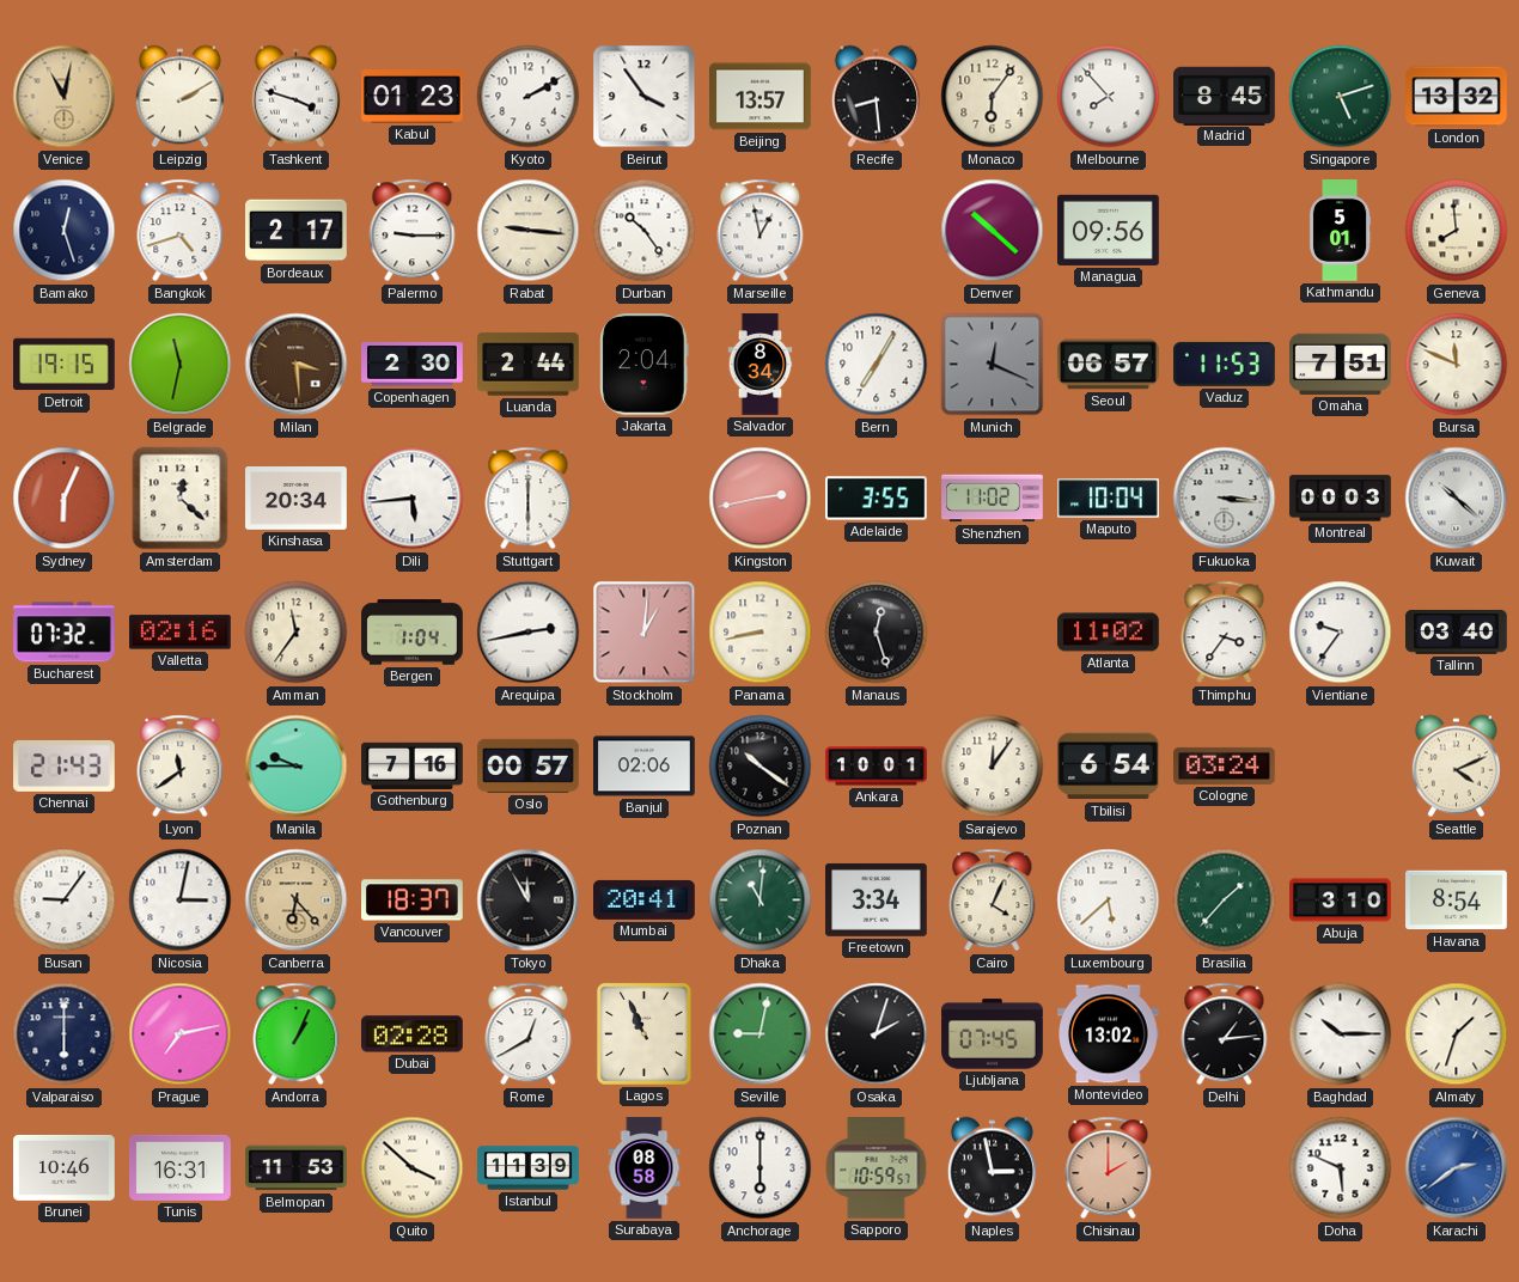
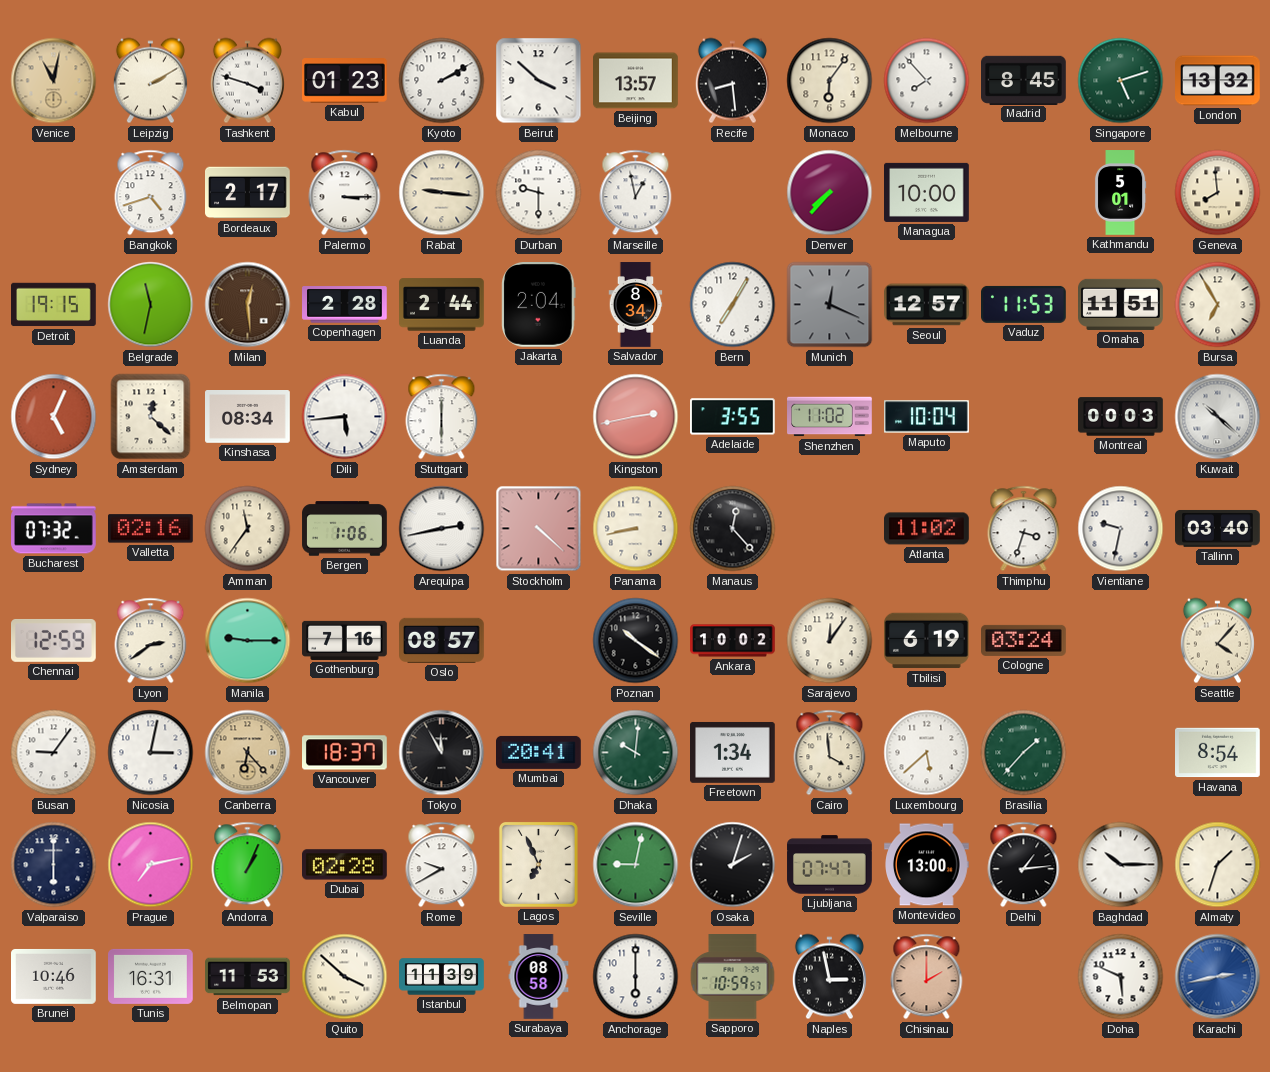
Beirut: 3:54 -> 3:52 (539, 81)
Bamako: 12:27 -> none (65, 231)
Palermo: 9:15 -> 3:15 (345, 193)
Durban: 10:24 -> 9:30 (539, 193)
Denver: 10:22 -> 7:37 (830, 193)
Managua: 09:56 -> 10:00 (927, 192)
Milan: 3:29 -> 12:29 (248, 305)
Copenhagen: 2:30 -> 2:28 (345, 305)
Seoul: 06:57 -> 12:57 (927, 305)
Omaha: 7:51 -> 11:51 (1121, 304)
Bursa: 11:49 -> 6:55 (1218, 305)
Sydney: 6:04 -> 5:04 (54, 417)
Kinshasa: 20:34 -> 08:34 (248, 417)
Fukuoka: 3:16 -> none (1225, 499)
Bergen: 1:04 -> 1:06 (345, 529)
Stockholm: 1:01 -> 4:22 (539, 529)
Manaus: 12:27 -> 12:23 (733, 529)
Thimphu: 3:36 -> 3:33 (1024, 529)
Vientiane: 9:36 -> 9:32 (1121, 529)
Chennai: 21:43 -> 12:59 (54, 641)
Lyon: 11:39 -> 2:39 (151, 641)
Manila: 9:45 -> 9:15 (248, 641)
Oslo: 00:57 -> 08:57 (442, 640)
Banjul: 02:06 -> none (645, 767)
Ankara: 10:01 -> 10:02 (733, 641)
Tbilisi: 6:54 -> 6:19 (927, 641)
Seattle: 4:11 -> 4:07 (1217, 641)
Dhaka: 11:01 -> 10:01 (636, 753)
Freetown: 3:34 -> 1:34 (733, 752)
Cairo: 4:04 -> 3:59 (830, 753)
Abuja: 3:10 -> none (1341, 901)
Rome: 12:40 -> 9:40 (442, 865)
Lagos: 10:56 -> 6:56 (538, 864)
Ljubljana: 07:45 -> 07:47 (830, 865)
Montevideo: 13:02 -> 13:00 (927, 865)
Karachi: 2:39 -> 2:43 (1218, 977)
